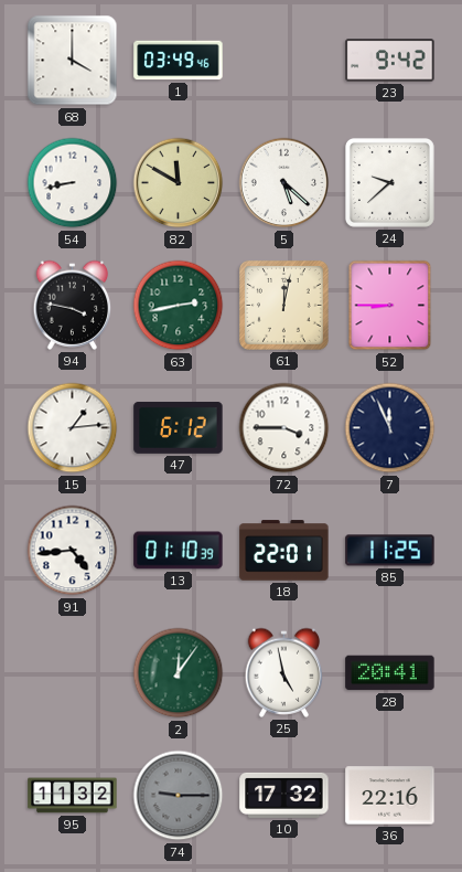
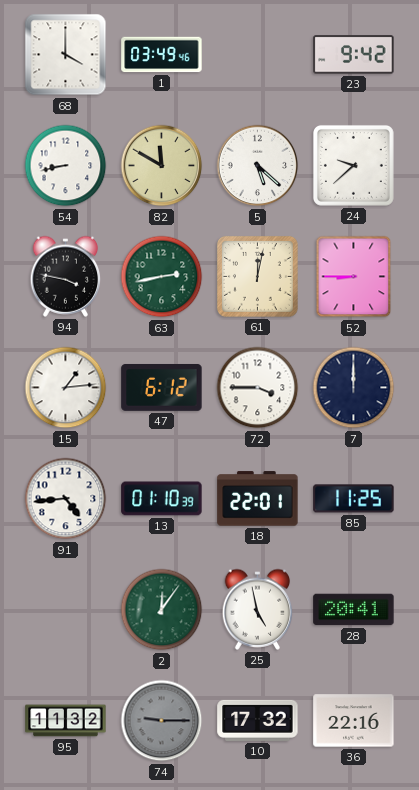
7: 11:56 -> 12:00 (354, 388)
